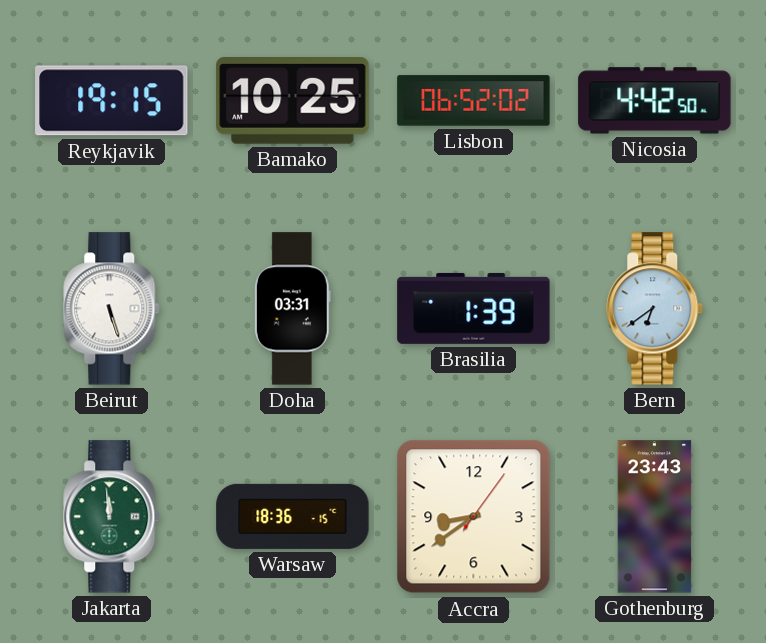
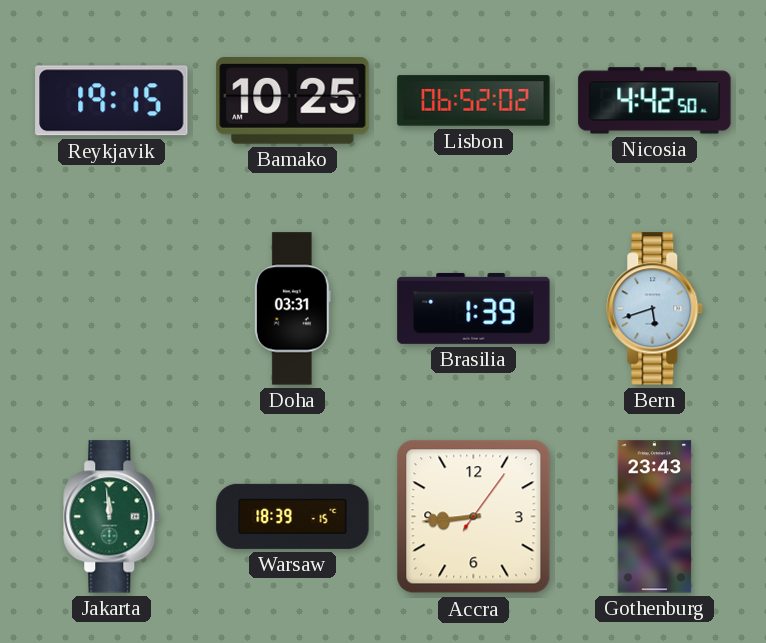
Beirut: 5:27 -> none (112, 309)
Bern: 6:39 -> 5:42 (655, 309)
Warsaw: 18:36 -> 18:39 (293, 516)
Accra: 8:39 -> 8:44 (474, 517)
